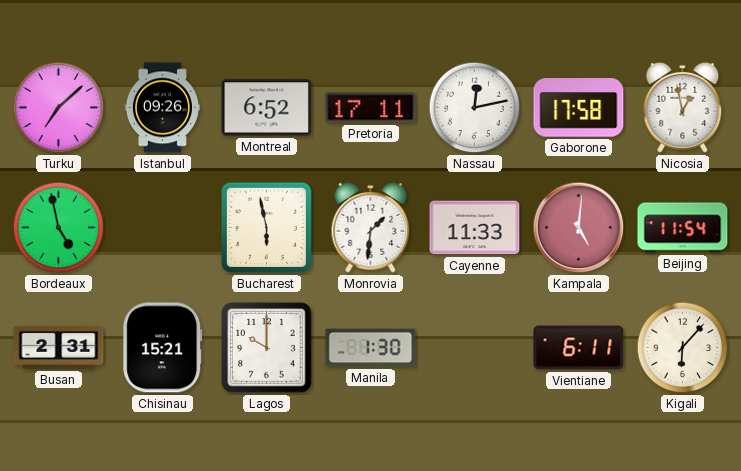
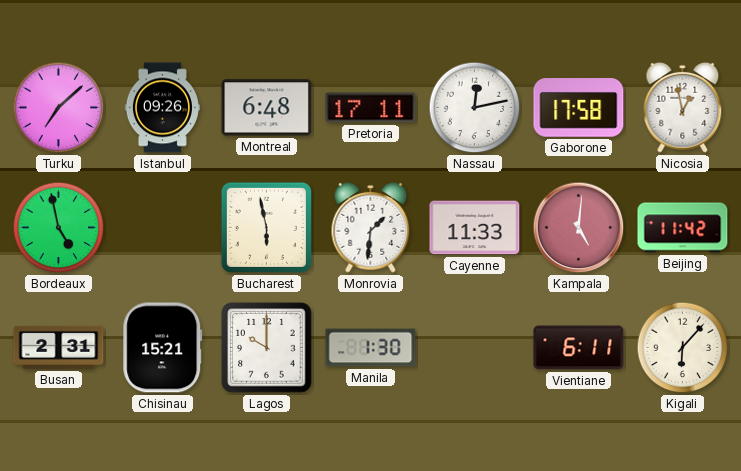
Montreal: 6:52 -> 6:48 (267, 108)
Beijing: 11:54 -> 11:42 (683, 228)
